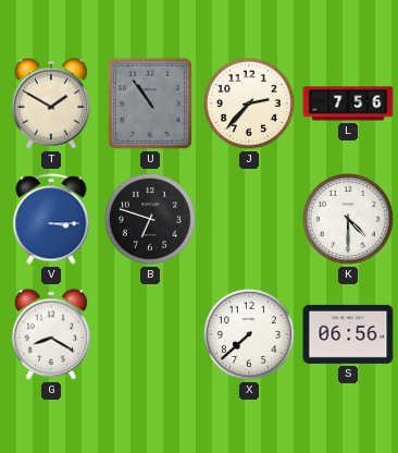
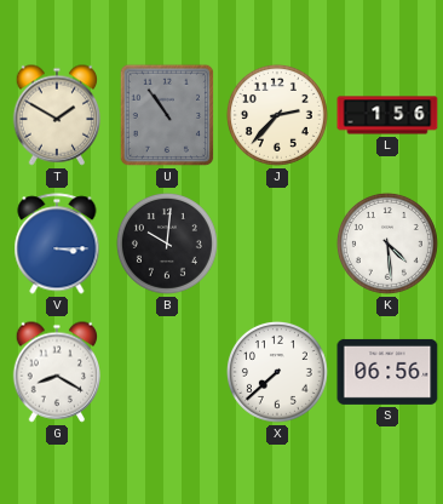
L: 7:56 -> 1:56 (387, 115)
B: 6:48 -> 10:01 (167, 244)
K: 4:30 -> 4:29 (387, 244)
